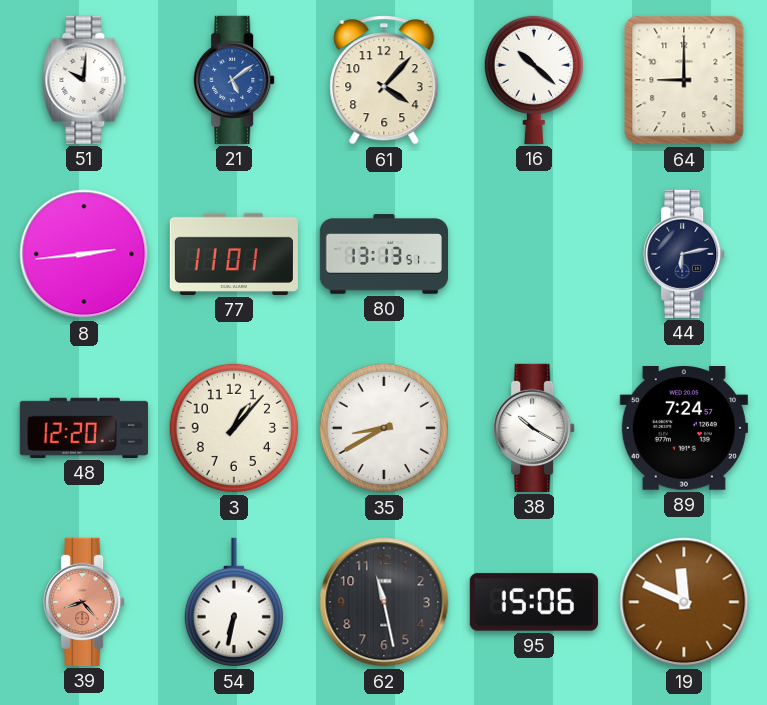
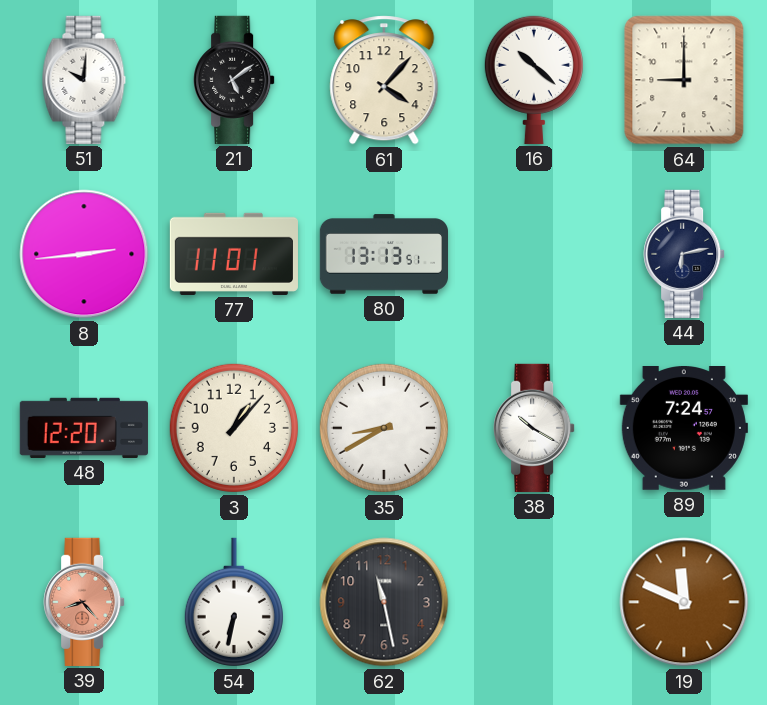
21 dial: blue -> black (234, 80)
95: 15:06 -> none (534, 602)
